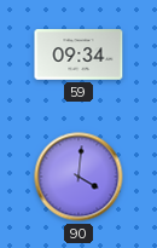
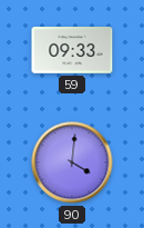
59: 09:34 -> 09:33 (72, 50)
